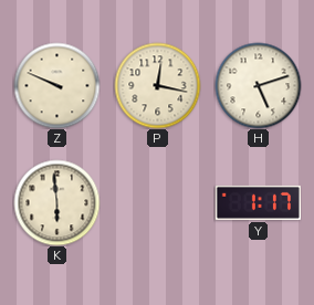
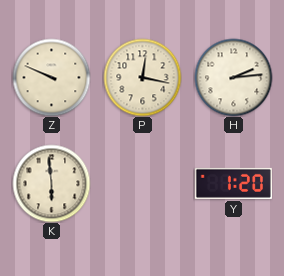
H: 5:12 -> 2:14 (233, 77)
Y: 1:17 -> 1:20 (233, 183)
